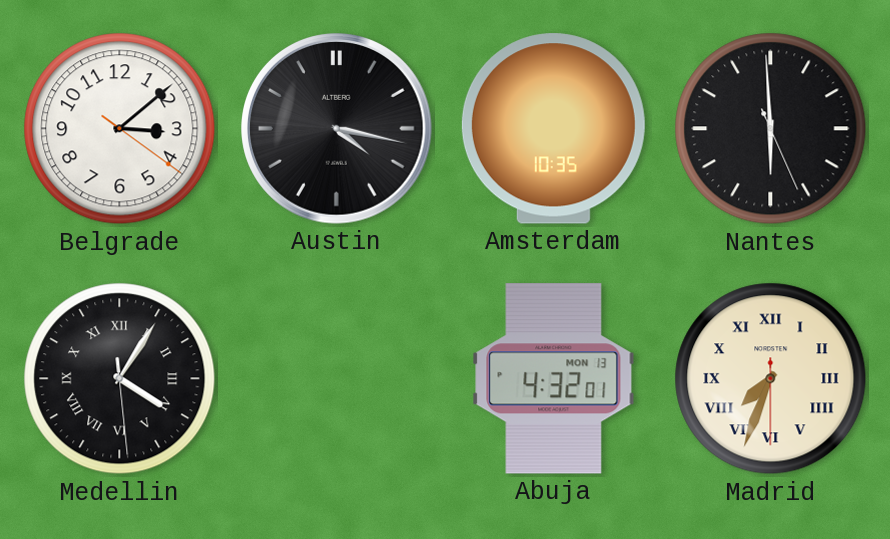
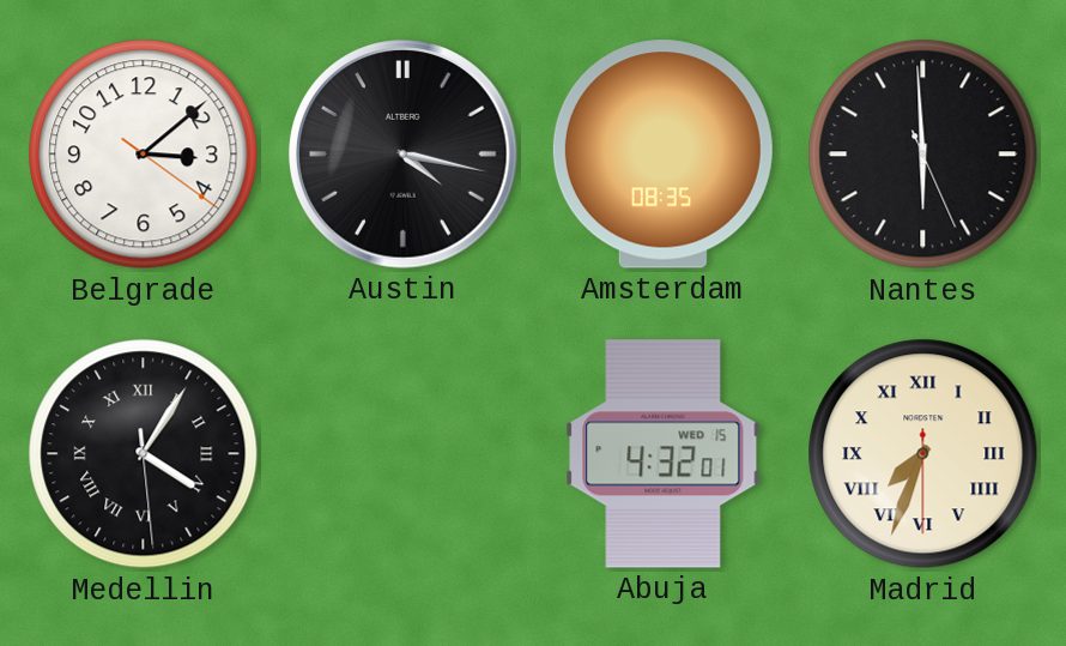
Amsterdam: 10:35 -> 08:35 (662, 155)
Abuja date: MON 13 -> WED 15 (664, 454)
